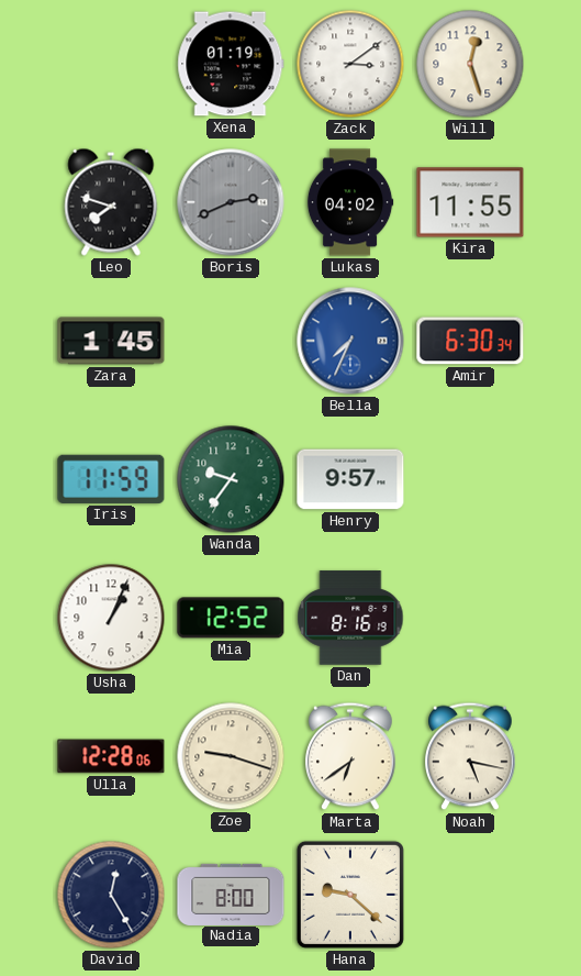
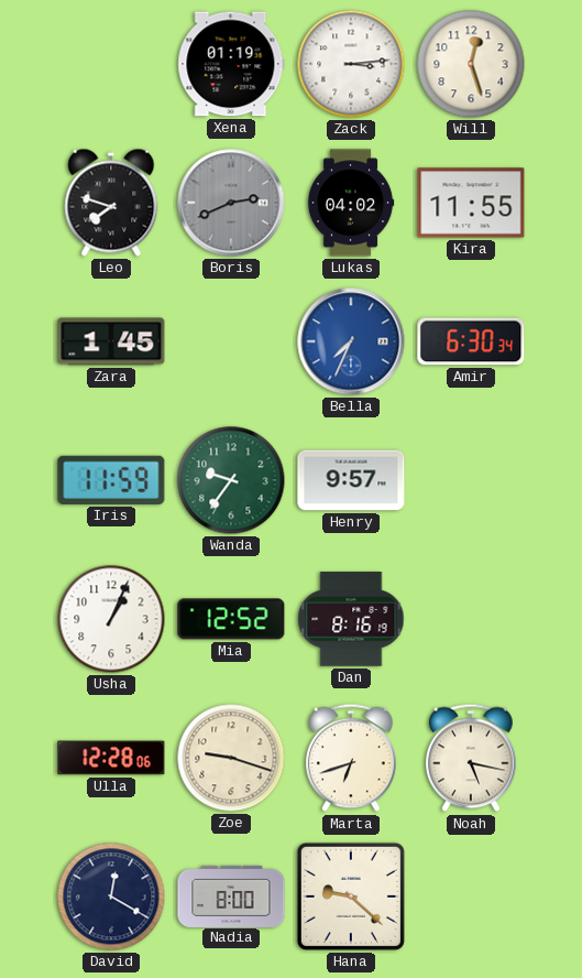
Zack: 3:09 -> 3:14 (351, 64)
Marta: 6:39 -> 6:42 (352, 758)
David: 12:25 -> 12:20 (111, 896)
